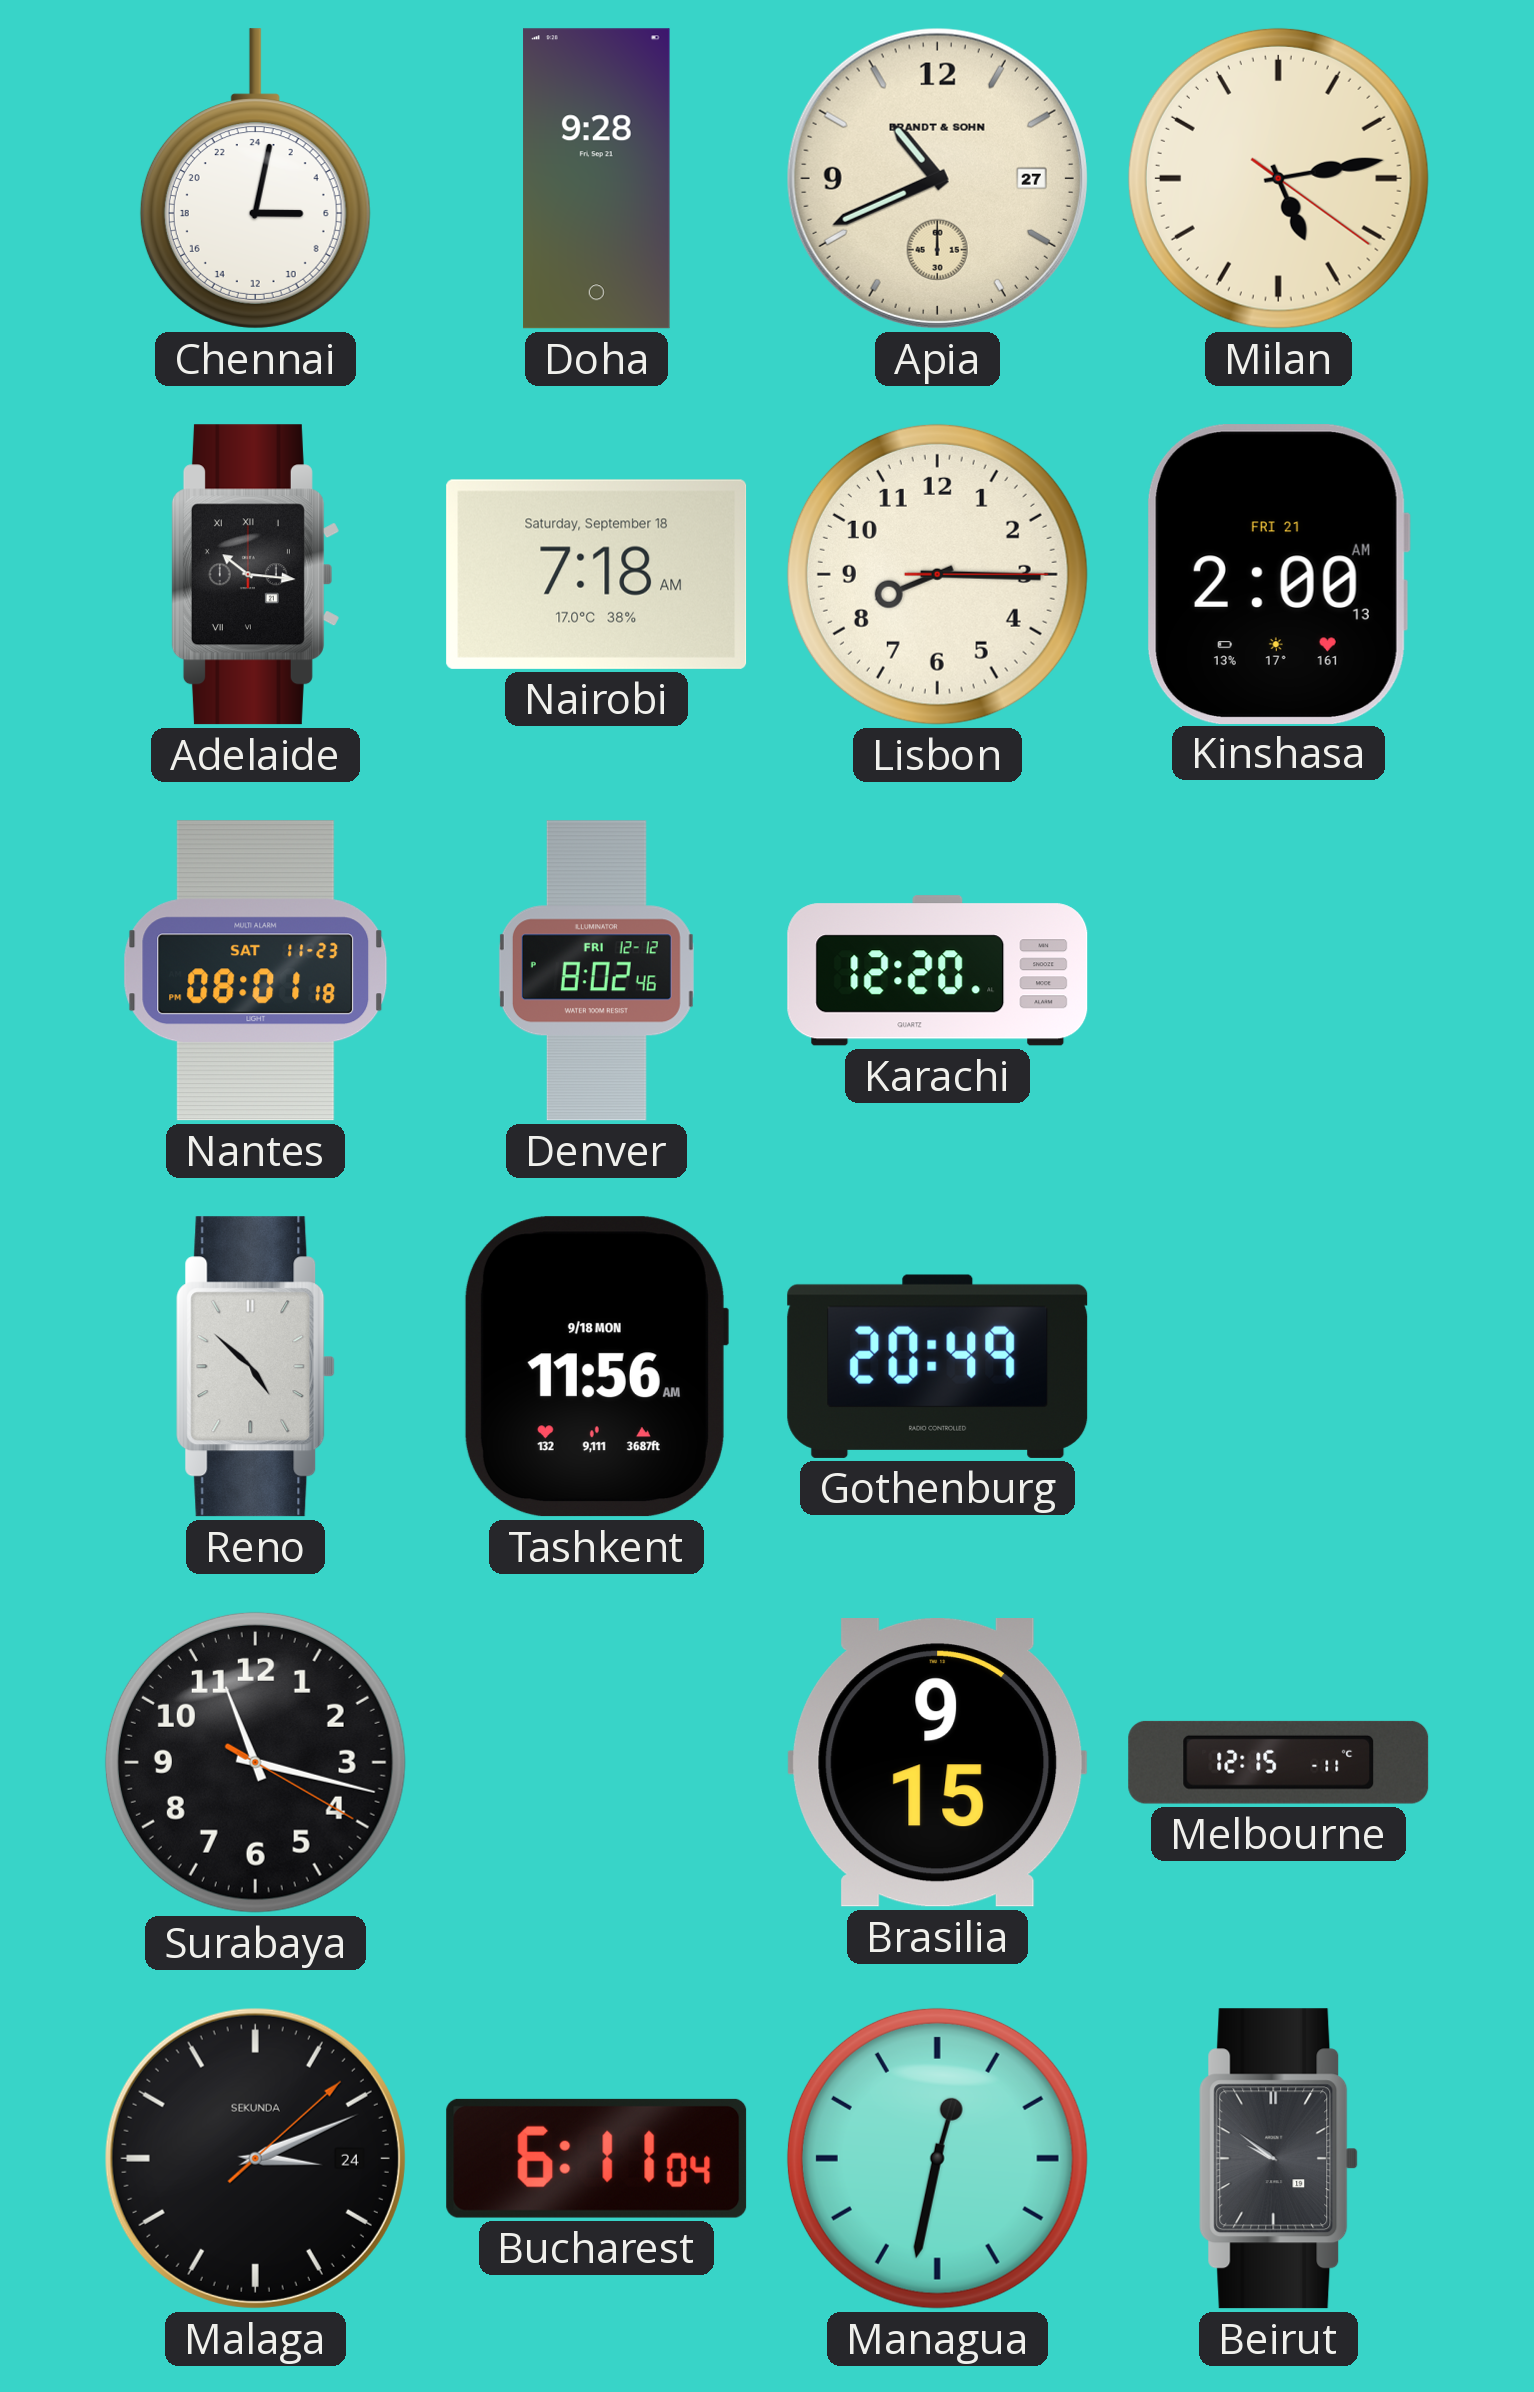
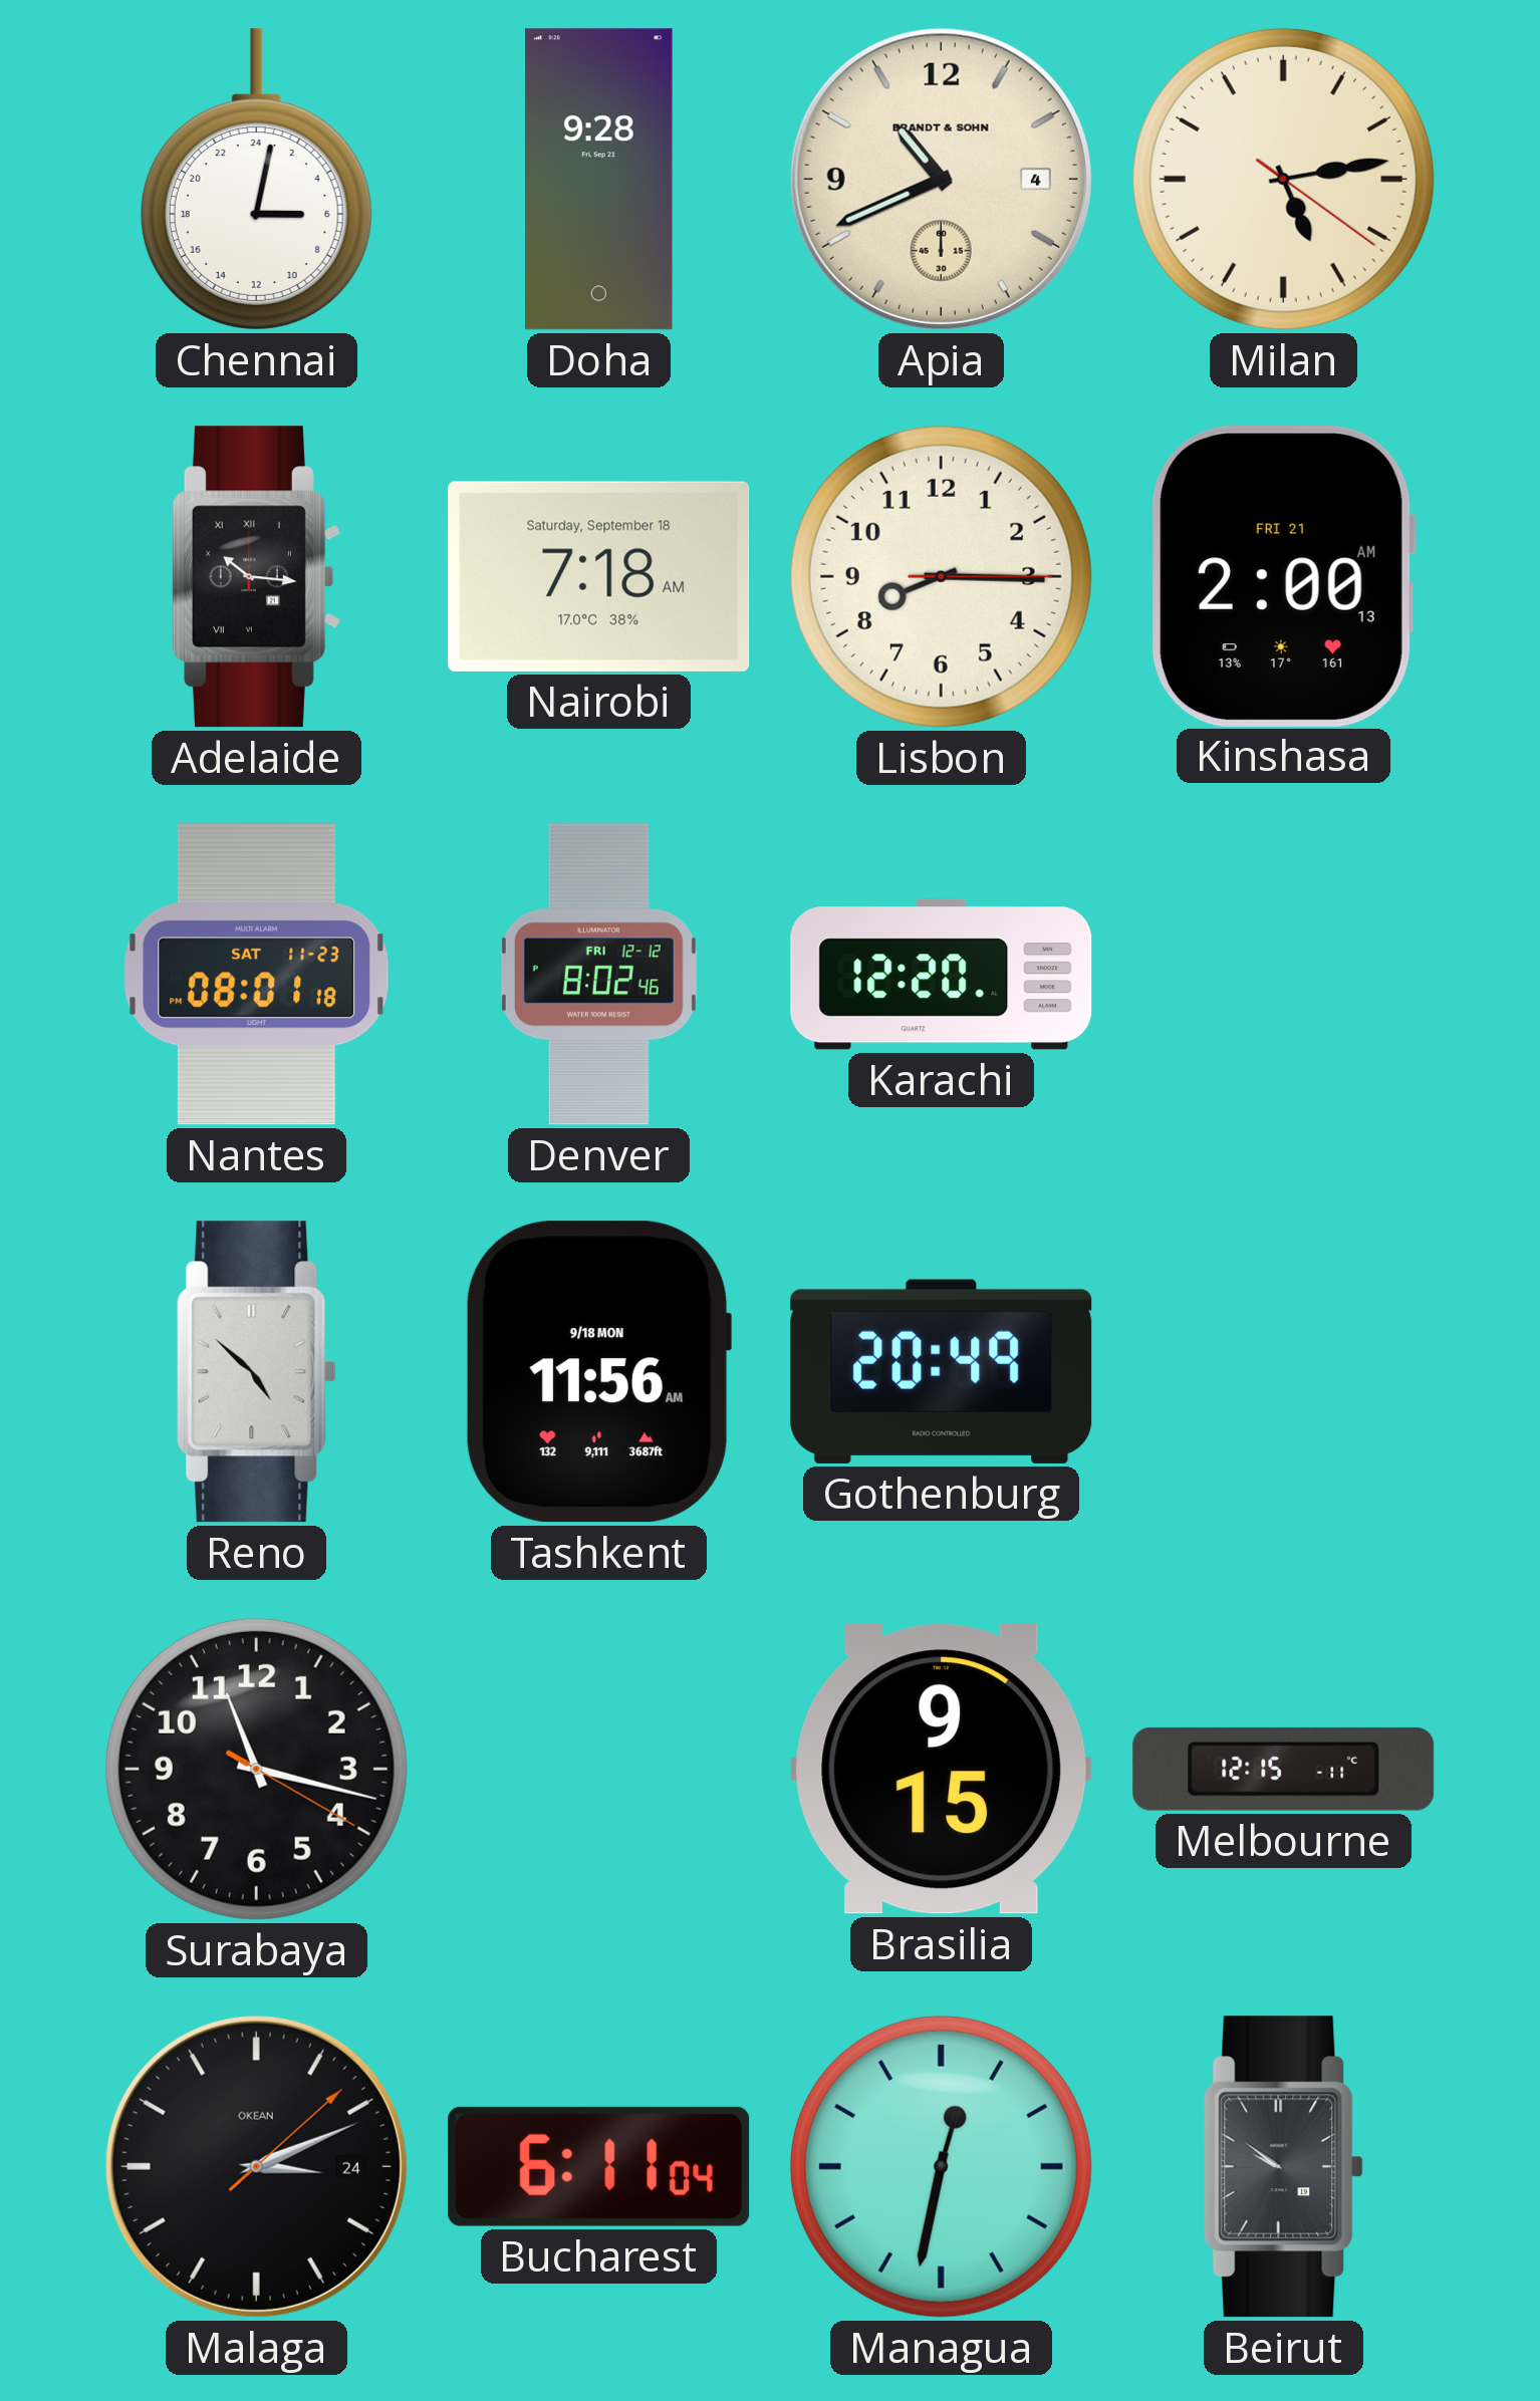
Apia date: 27 -> 4 (941, 179)
Malaga brand: SEKUNDA -> OKEAN (256, 2166)
